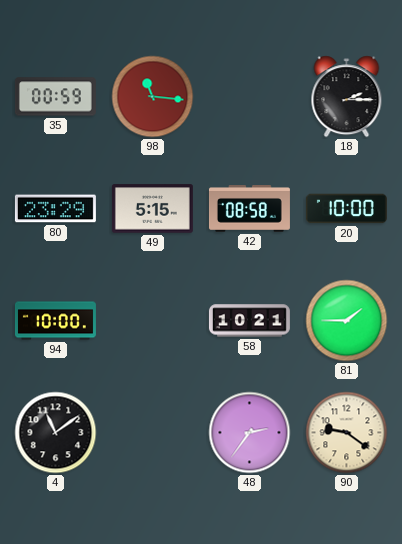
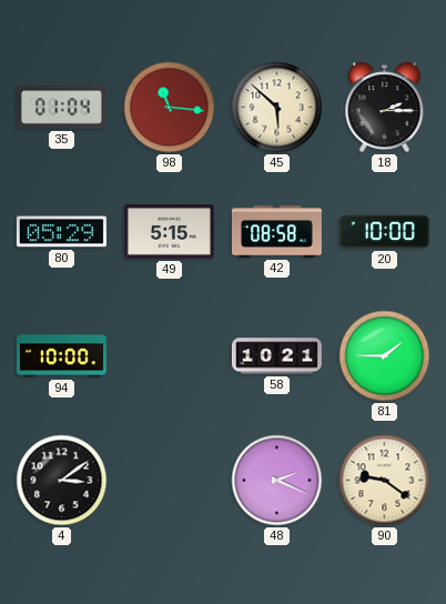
35: 00:59 -> 01:04 (61, 108)
45: none -> 5:52 (277, 108)
80: 23:29 -> 05:29 (61, 232)
4: 11:09 -> 3:09 (62, 481)
48: 2:36 -> 2:19 (277, 481)
